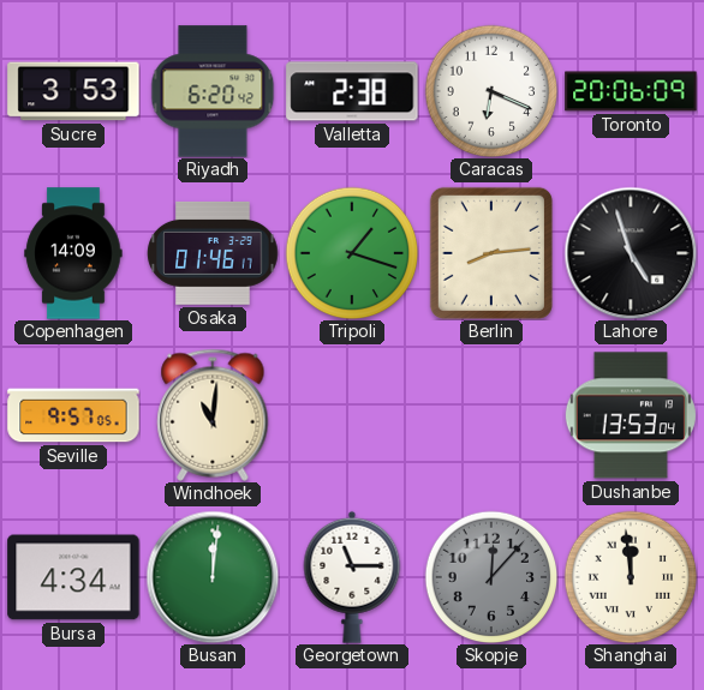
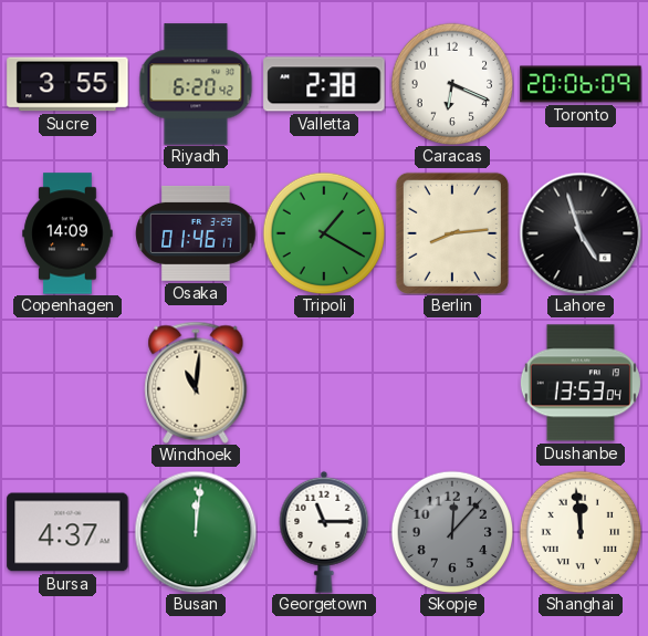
Sucre: 3:53 -> 3:55 (67, 84)
Tripoli: 1:18 -> 1:20 (324, 233)
Seville: 9:57 -> none (73, 415)
Bursa: 4:34 -> 4:37 (67, 532)
